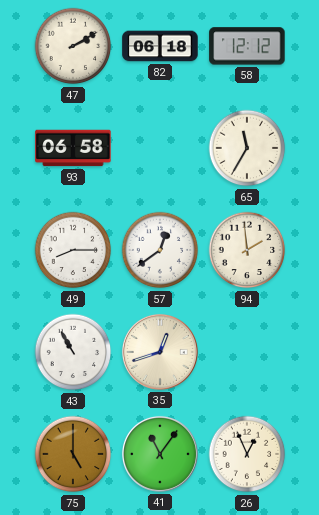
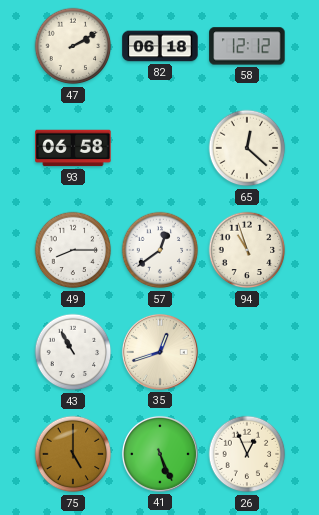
65: 11:35 -> 12:22 (247, 148)
94: 1:59 -> 10:57 (247, 250)
41: 11:06 -> 5:26 (160, 454)
